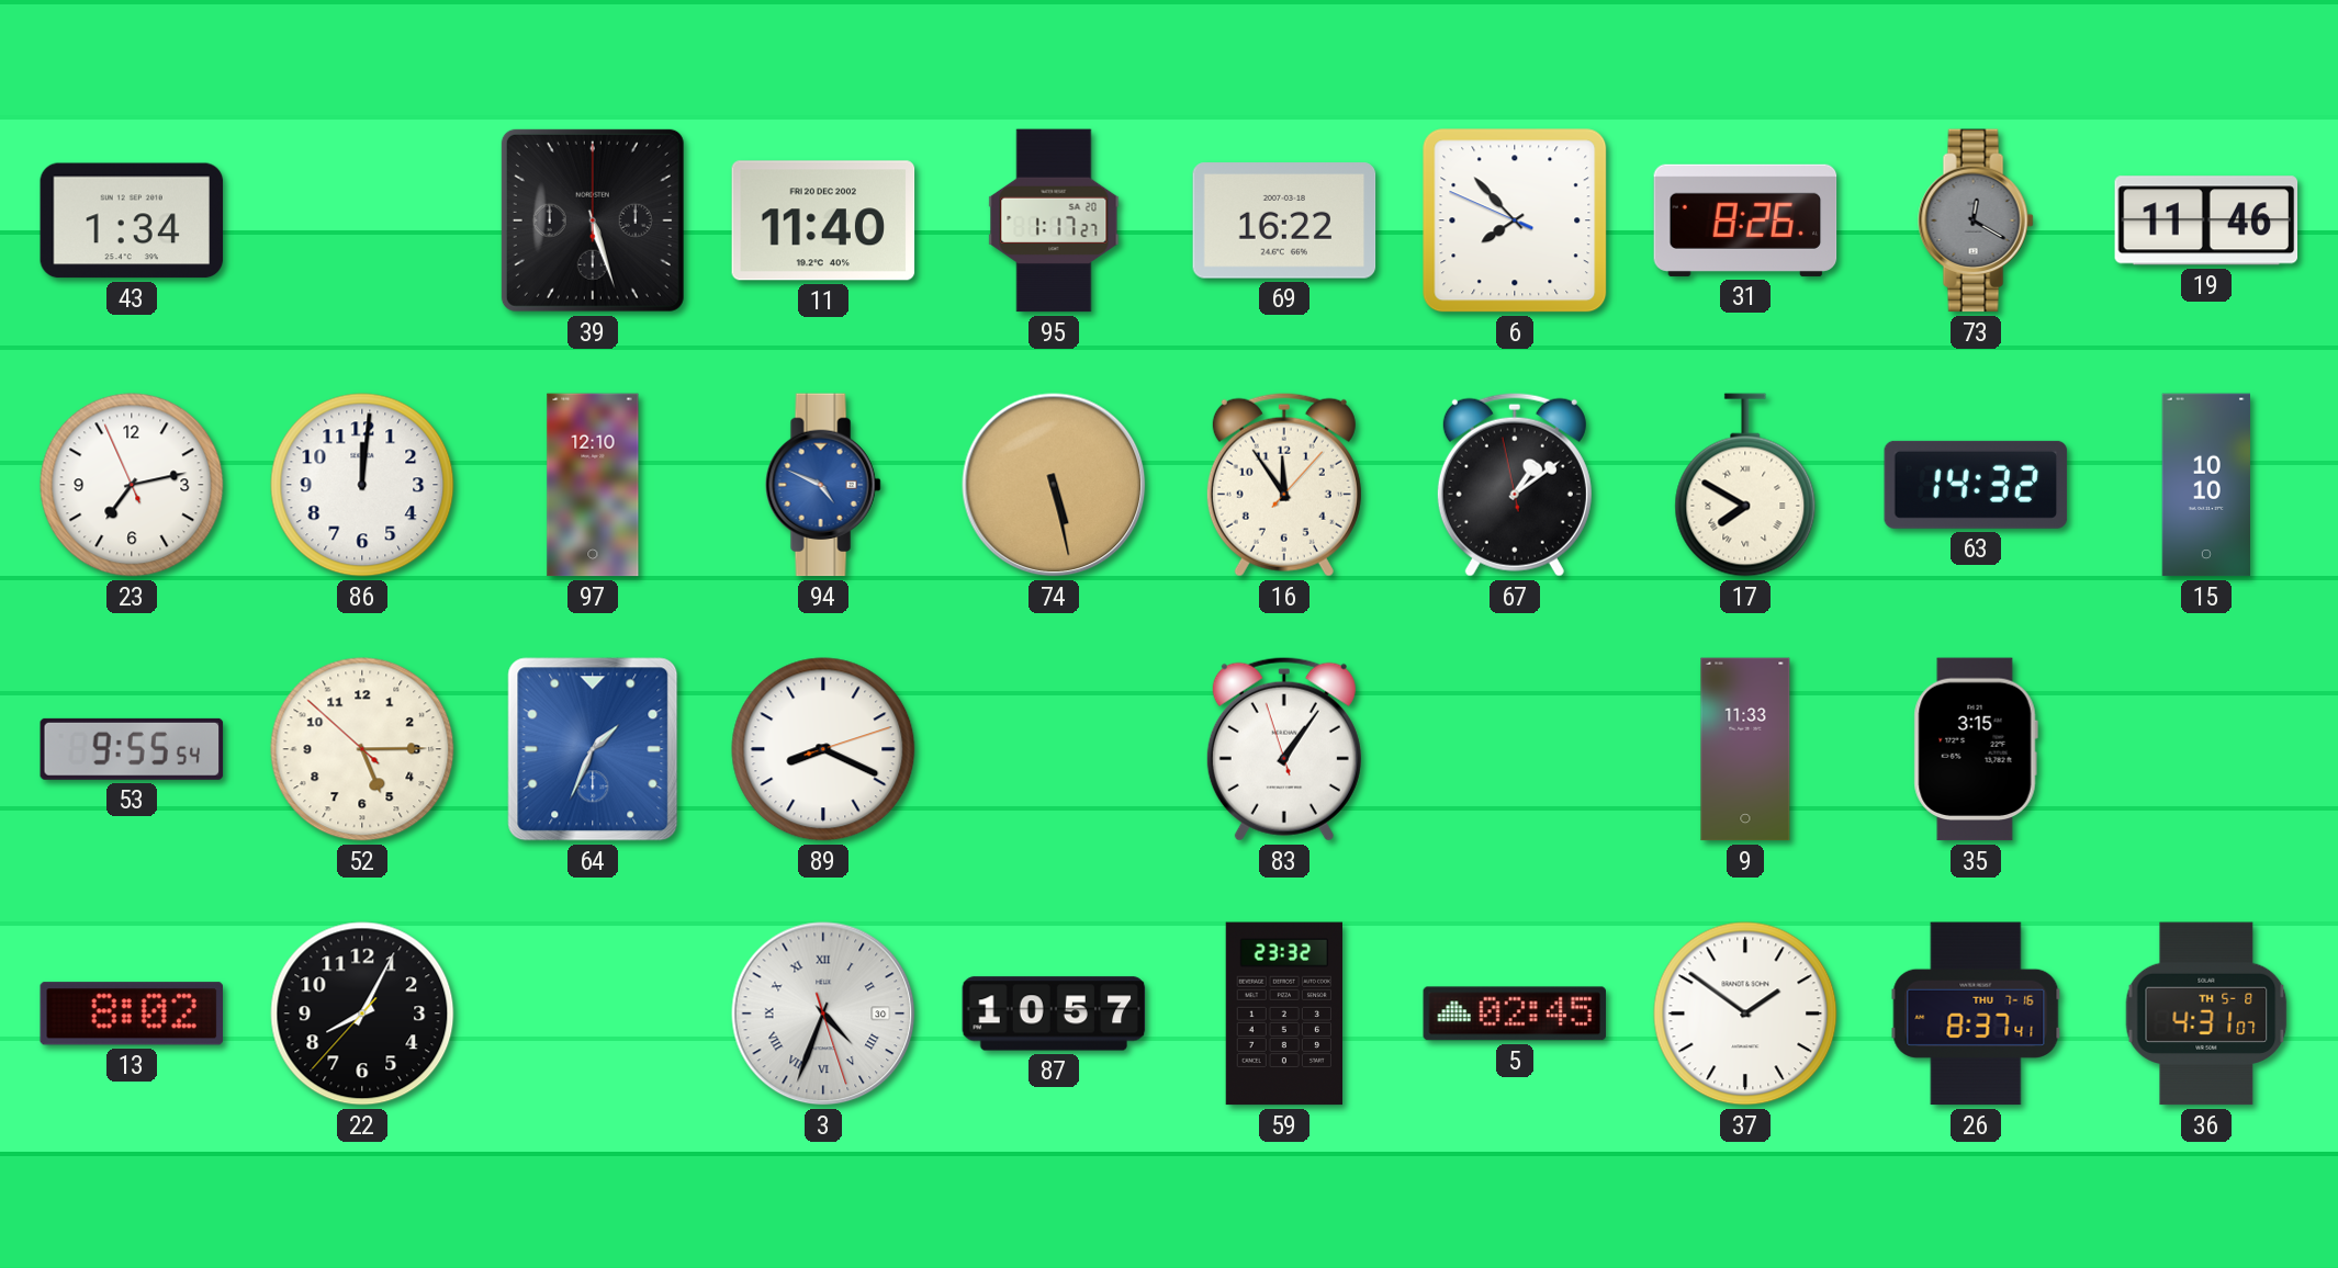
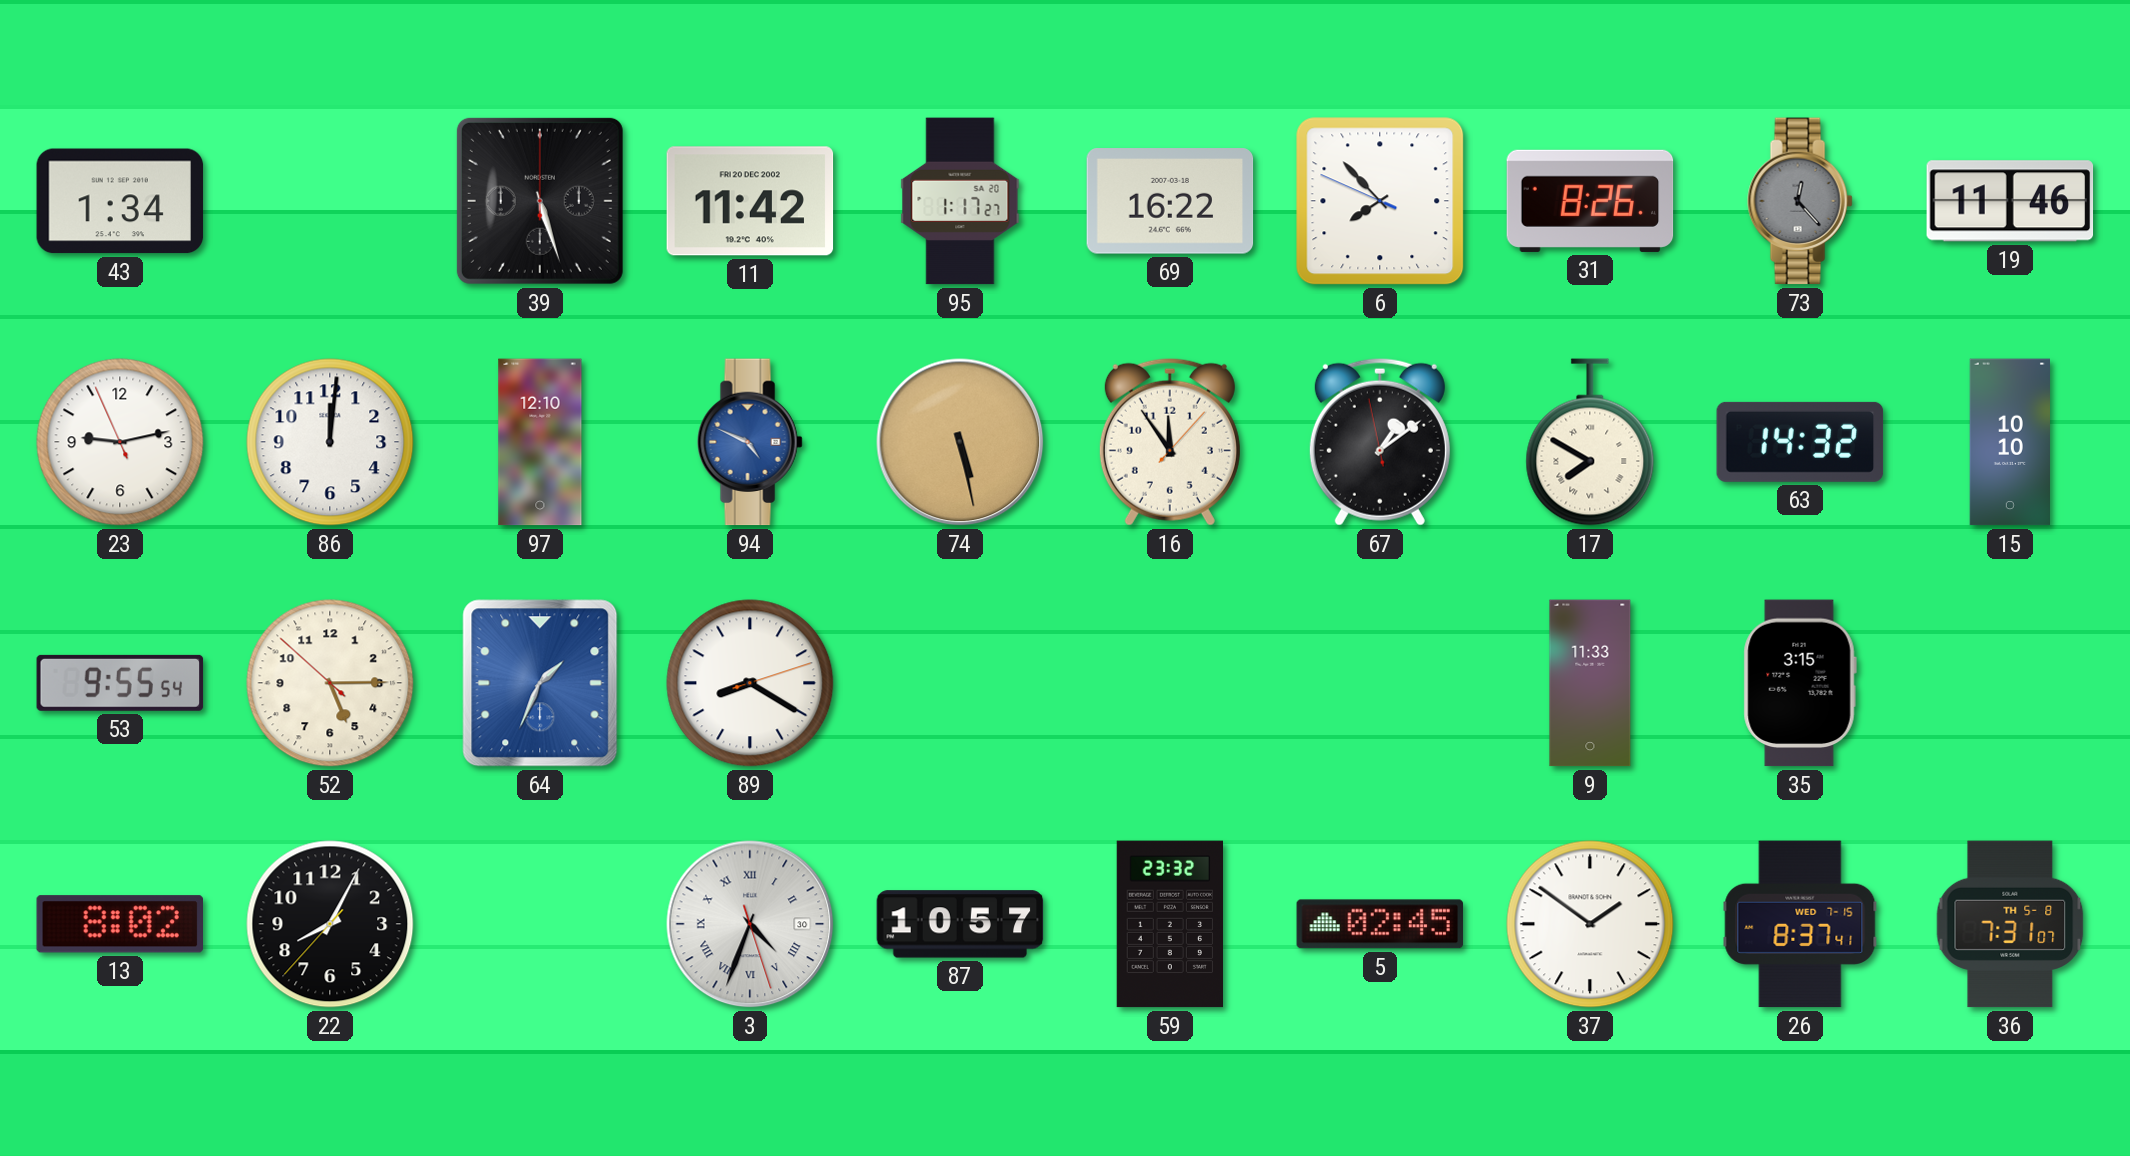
11: 11:40 -> 11:42 (750, 201)
73: 12:20 -> 12:23 (1800, 201)
23: 7:12 -> 9:12 (120, 442)
89: 8:19 -> 8:20 (750, 683)
83: 1:05 -> none (1284, 749)
26 date: THU 7-16 -> WED 7-15 (1800, 924)
36: 4:31 -> 7:31 (2010, 924)
